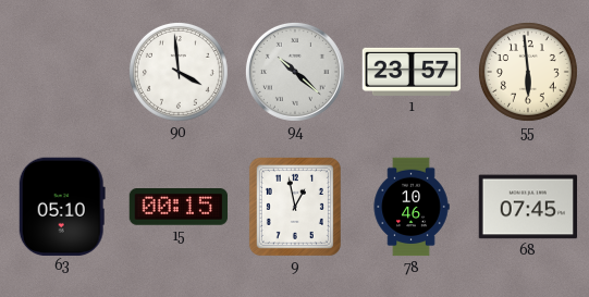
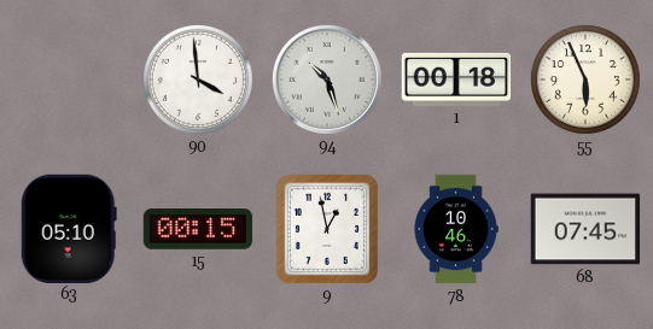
94: 10:22 -> 10:27 (327, 80)
1: 23:57 -> 00:18 (456, 80)
55: 5:59 -> 5:56 (585, 80)
